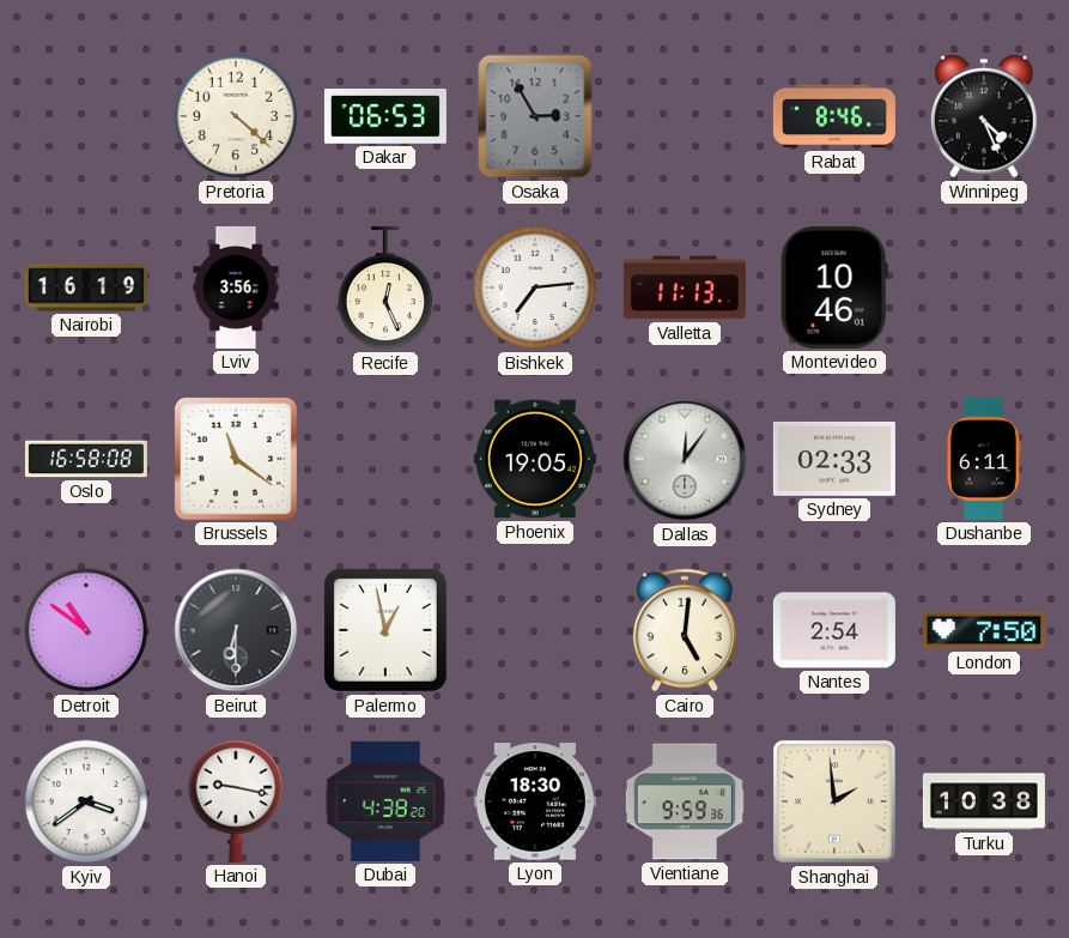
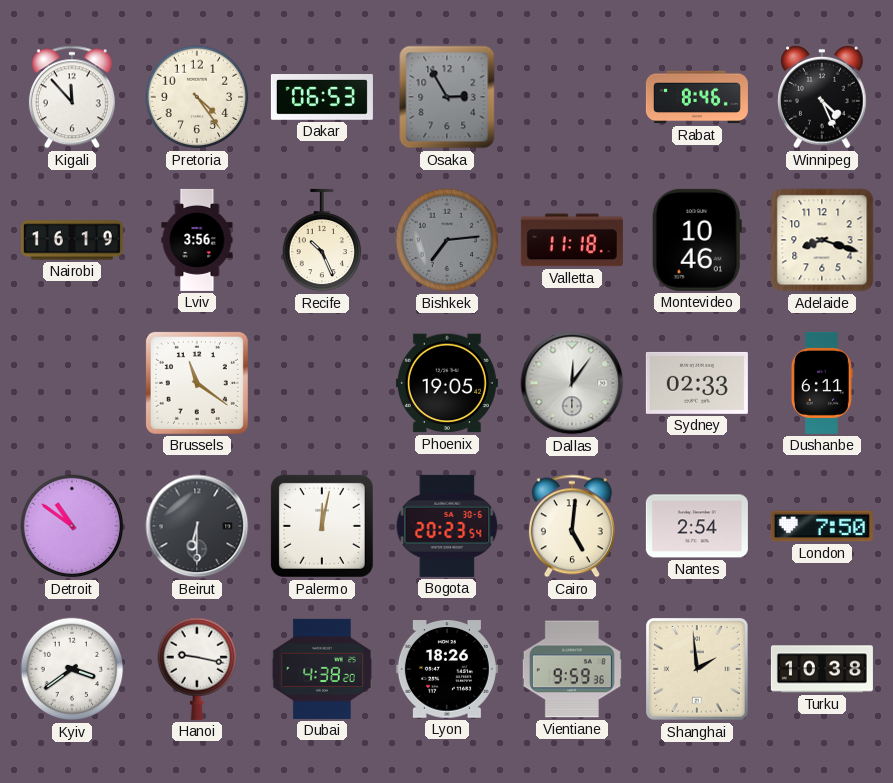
Kigali: none -> 11:53 (72, 97)
Pretoria: 4:22 -> 4:24 (197, 97)
Recife: 12:26 -> 10:26 (322, 240)
Bishkek dial: white -> grey (447, 240)
Valletta: 11:13 -> 11:18 (572, 240)
Adelaide: none -> 8:18 (822, 240)
Oslo: 16:58 -> none (86, 459)
Palermo: 12:58 -> 12:02 (322, 526)
Bogota: none -> 20:23 (447, 526)
Lyon: 18:30 -> 18:26 (447, 669)
